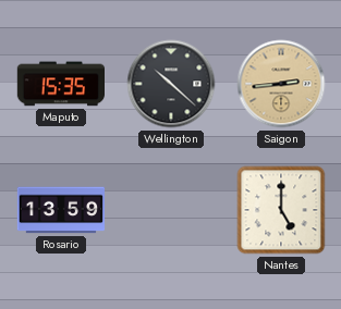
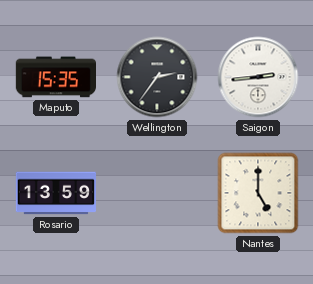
Wellington: 10:22 -> 2:36 (157, 77)
Saigon dial: champagne -> white (258, 77)
